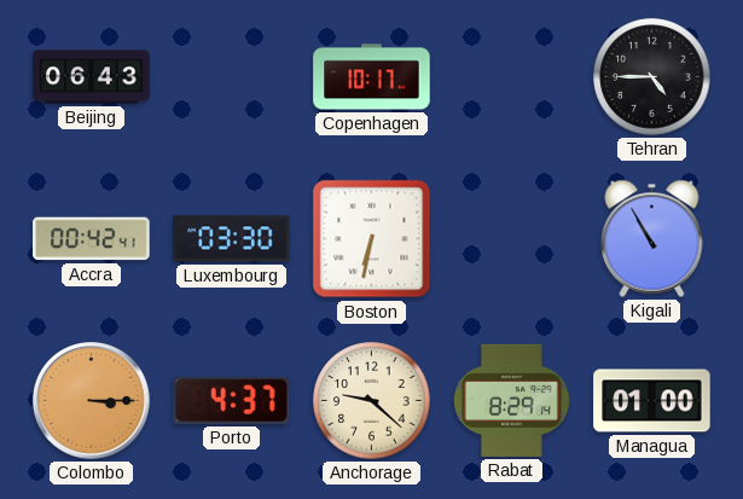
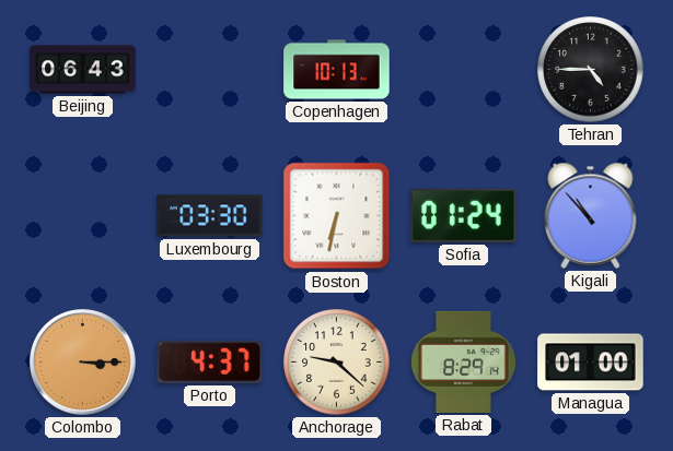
Copenhagen: 10:17 -> 10:13 (337, 70)
Accra: 00:42 -> none (92, 239)
Sofia: none -> 01:24 (464, 215)
Kigali: 10:55 -> 10:53 (591, 215)
